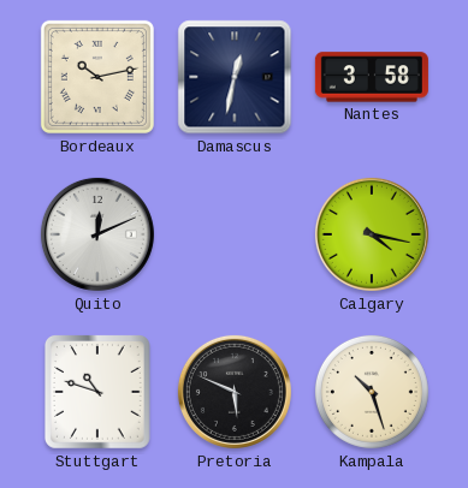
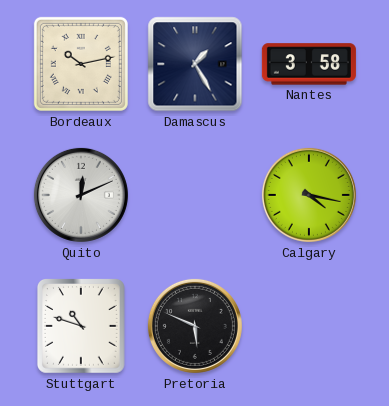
Damascus: 12:32 -> 1:25 (195, 64)
Kampala: 10:27 -> none (372, 392)
